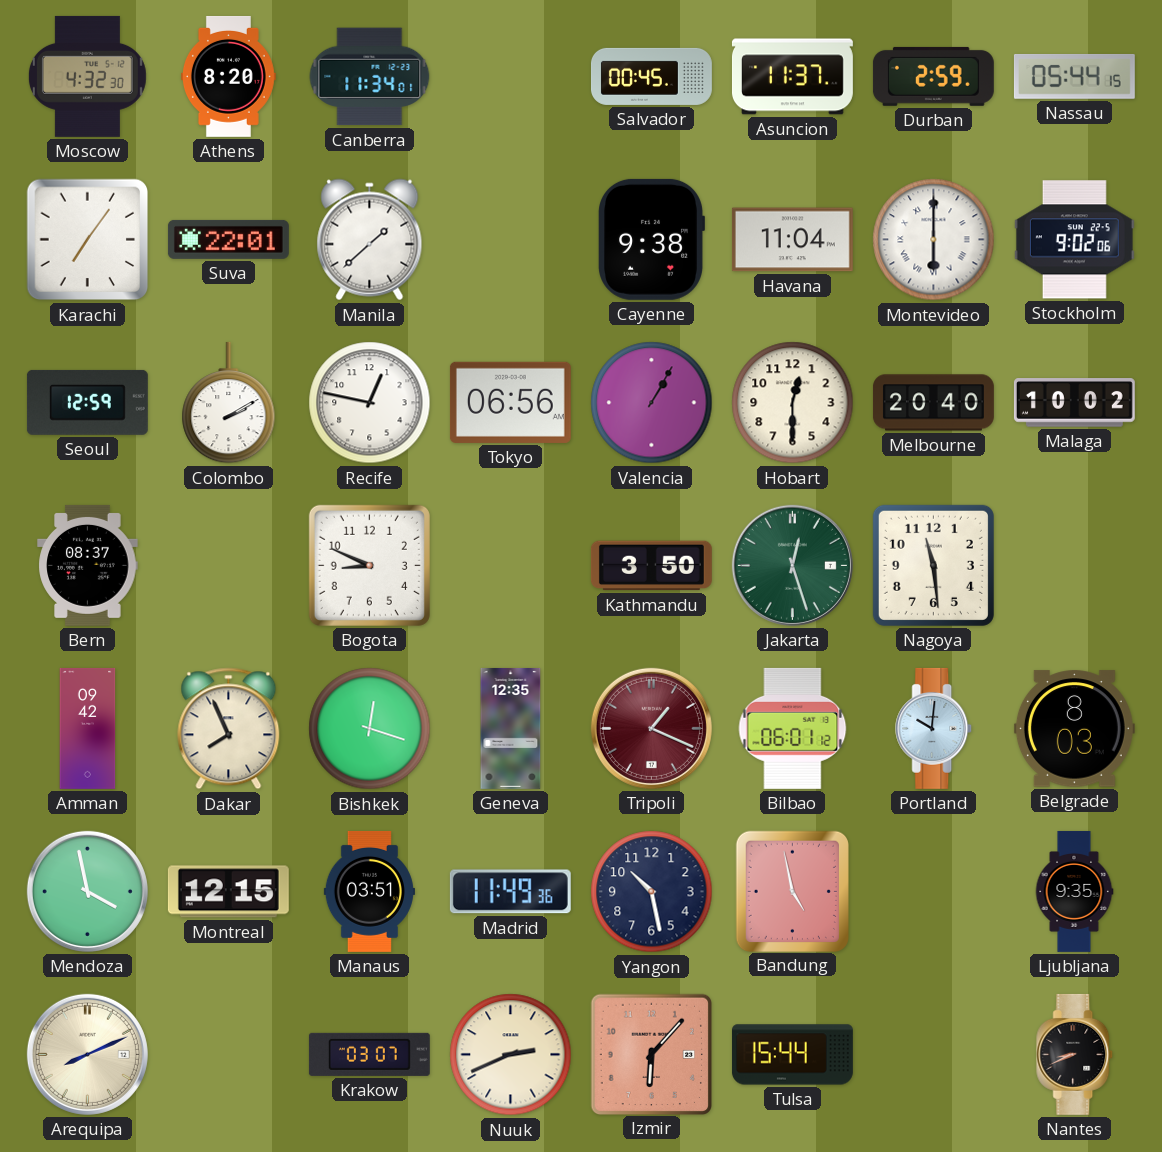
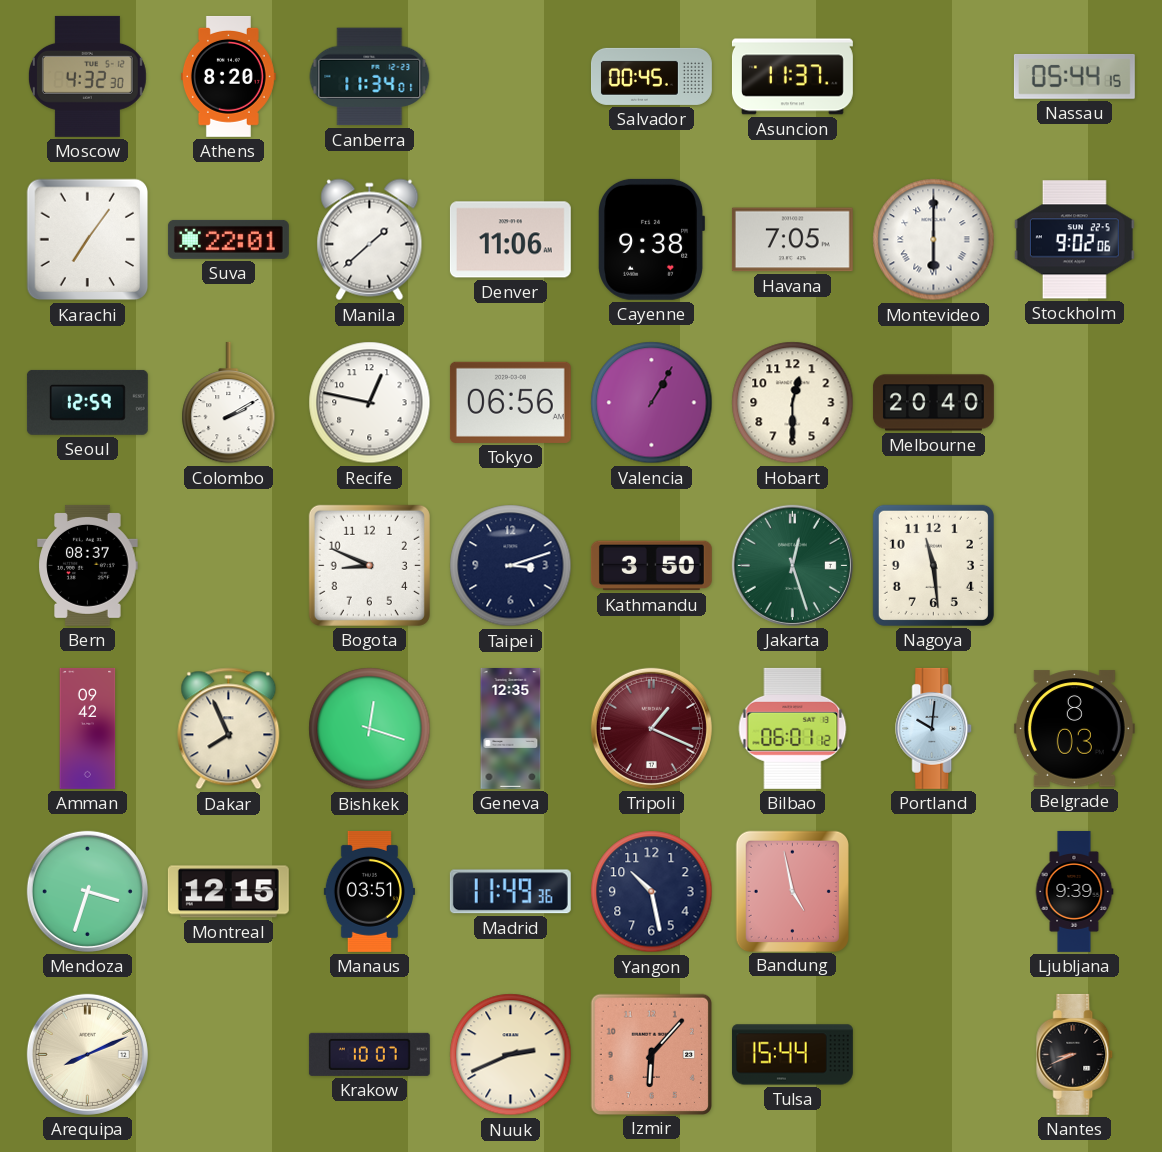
Durban: 2:59 -> none (933, 76)
Denver: none -> 11:06 (510, 240)
Havana: 11:04 -> 7:05 (792, 240)
Malaga: 10:02 -> none (1074, 403)
Taipei: none -> 3:12 (511, 566)
Mendoza: 3:58 -> 3:33 (87, 891)
Ljubljana: 9:35 -> 9:39 (1074, 891)
Krakow: 03:07 -> 10:07 (369, 1054)
